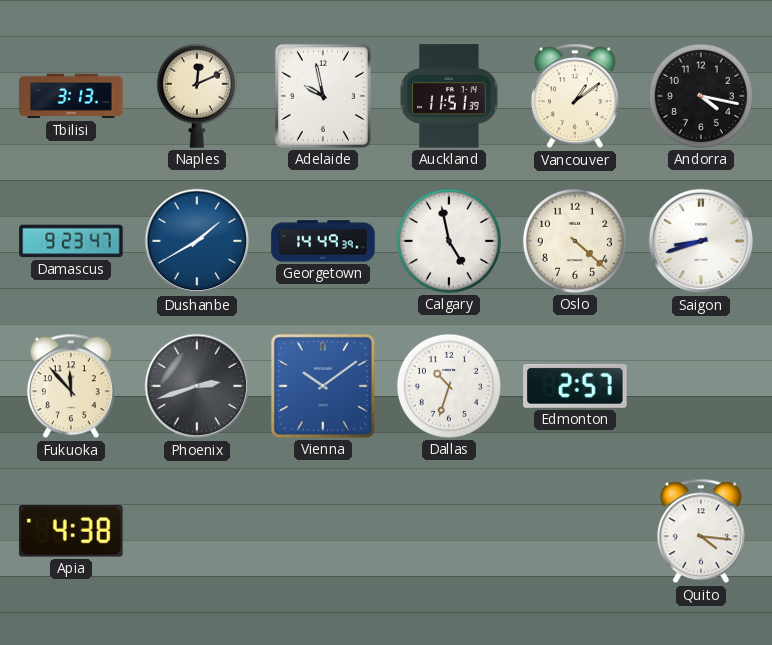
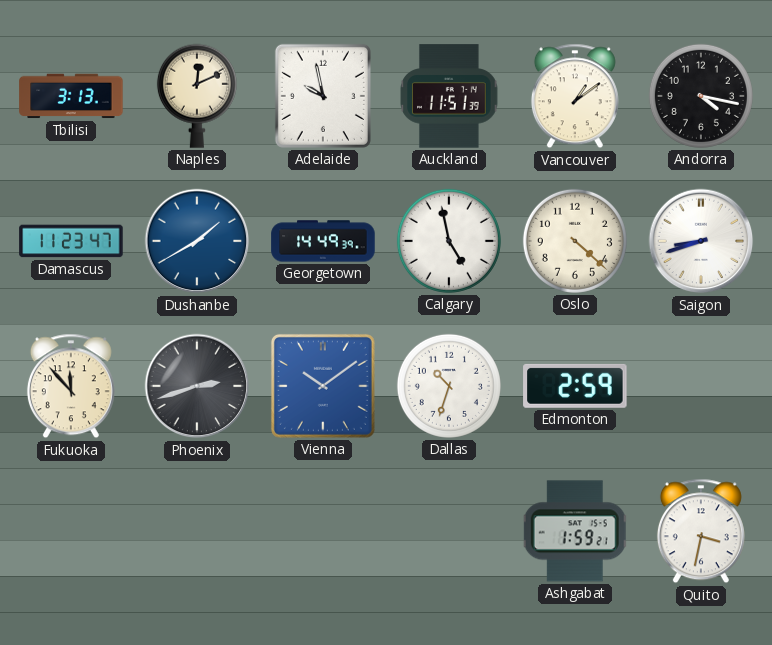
Damascus: 9:23 -> 11:23 (71, 241)
Edmonton: 2:57 -> 2:59 (575, 386)
Apia: 4:38 -> none (71, 532)
Ashgabat: none -> 1:59 (575, 531)
Quito: 4:16 -> 3:32 (701, 531)
